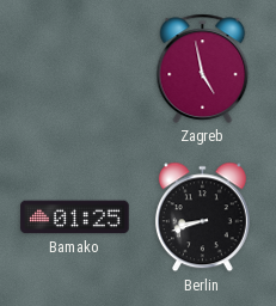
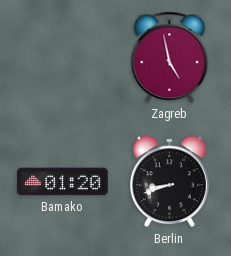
Bamako: 01:25 -> 01:20 (63, 182)
